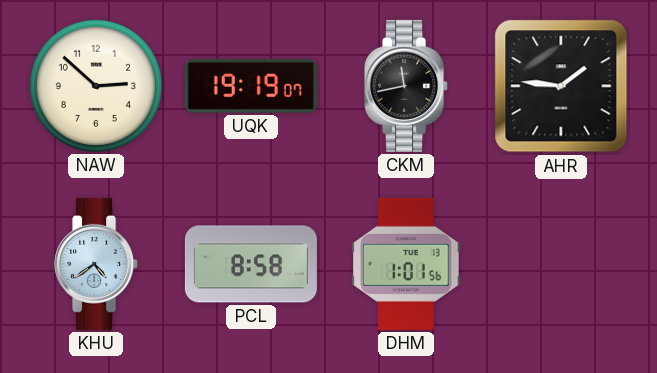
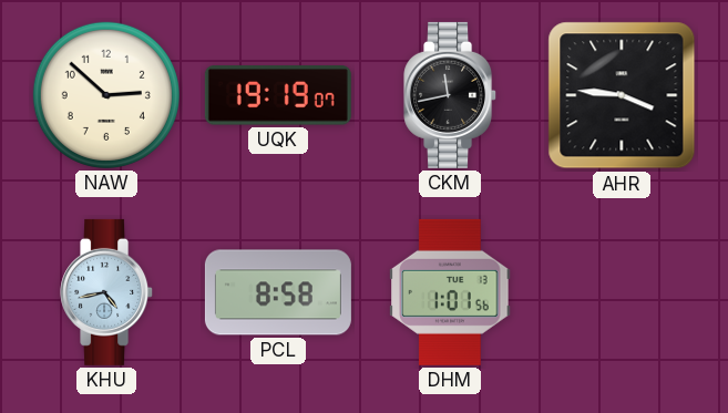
AHR: 1:46 -> 3:46 (622, 95)
KHU: 4:39 -> 4:43 (107, 292)
